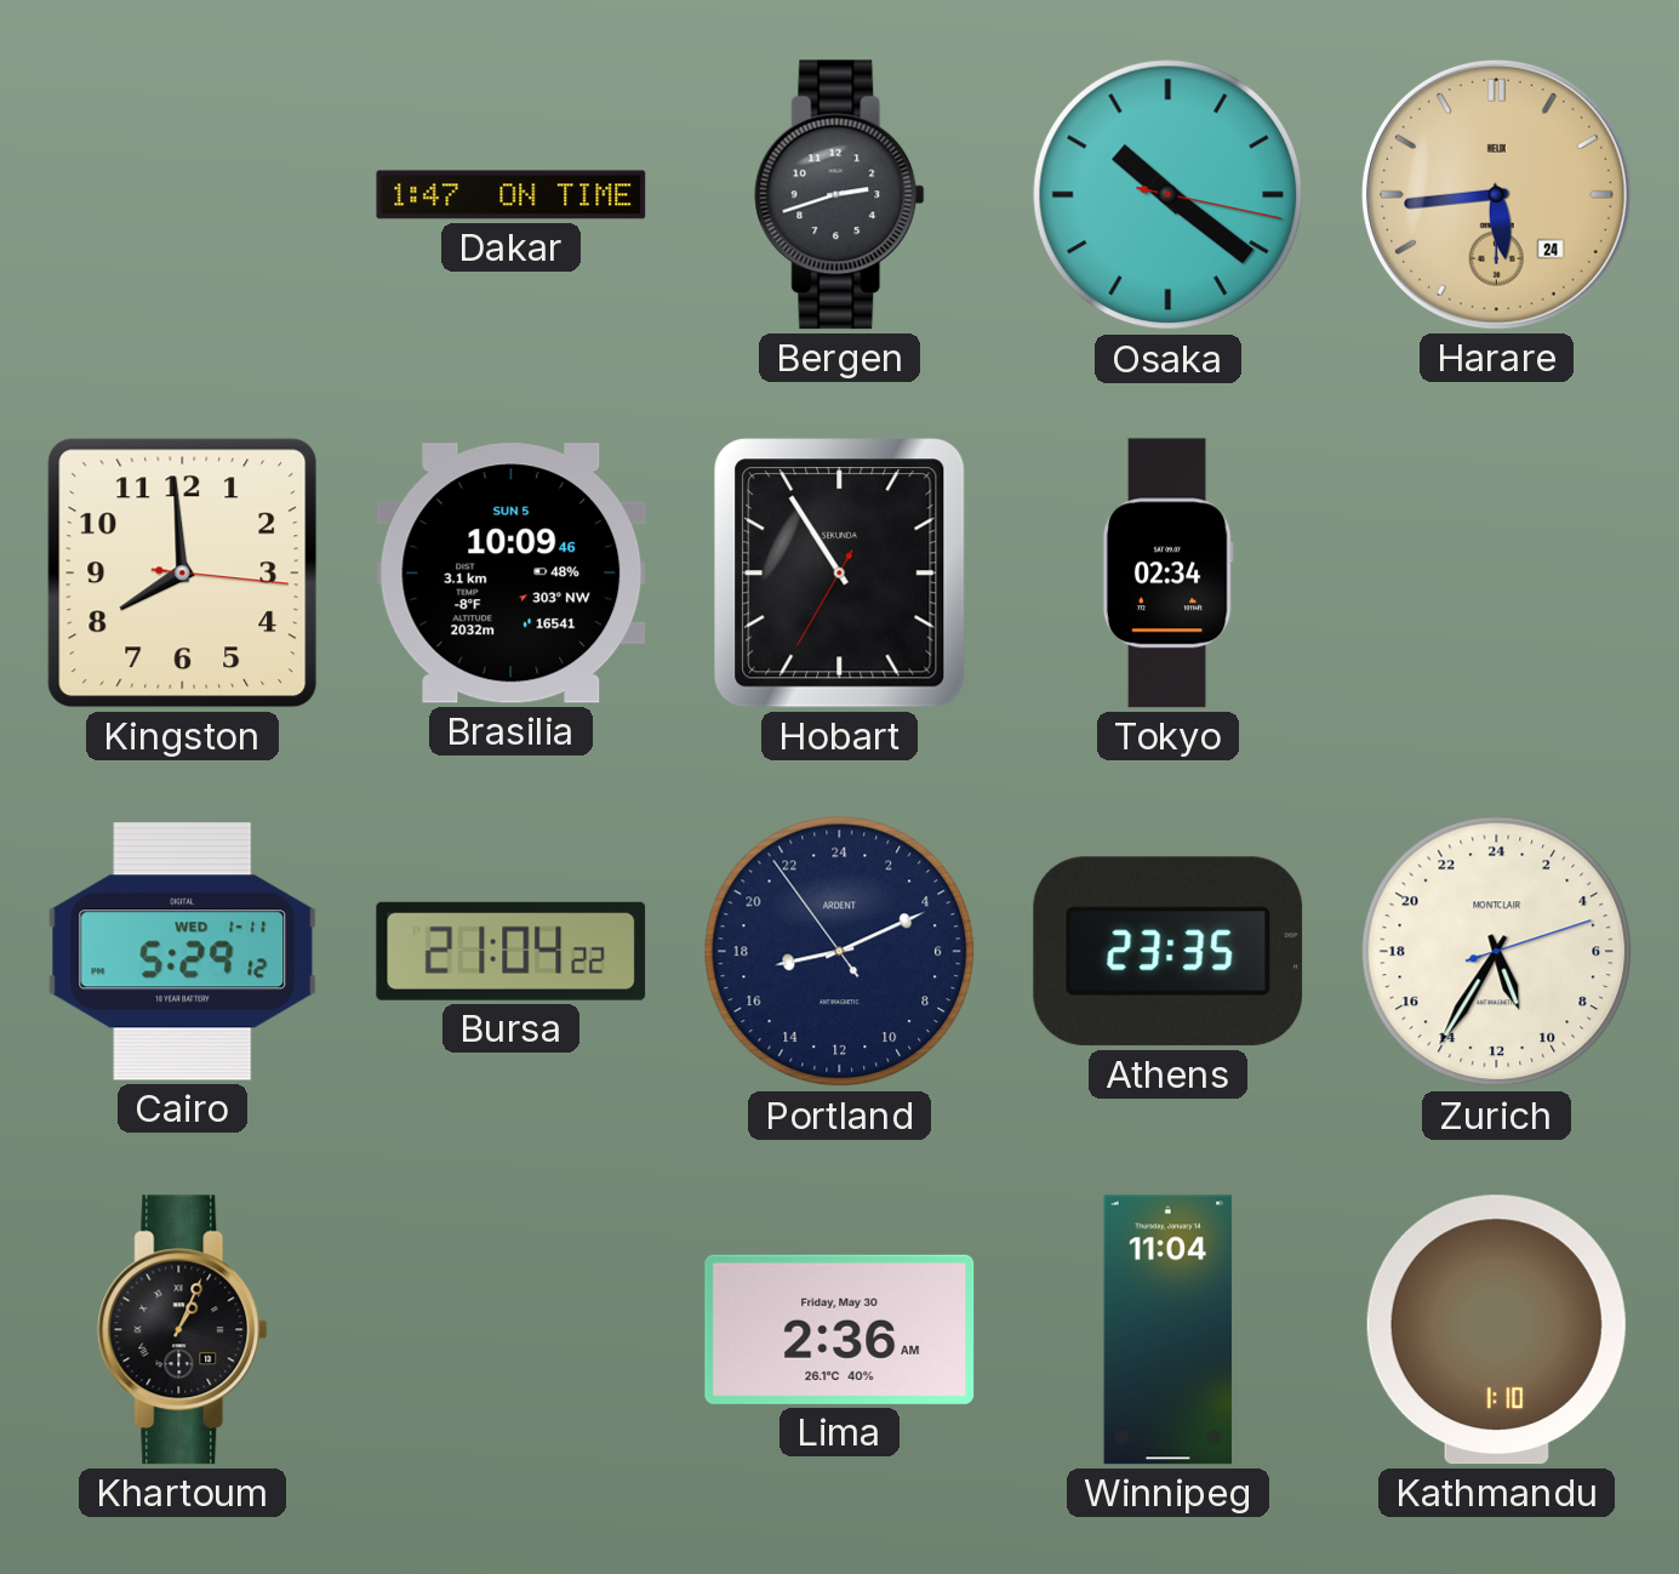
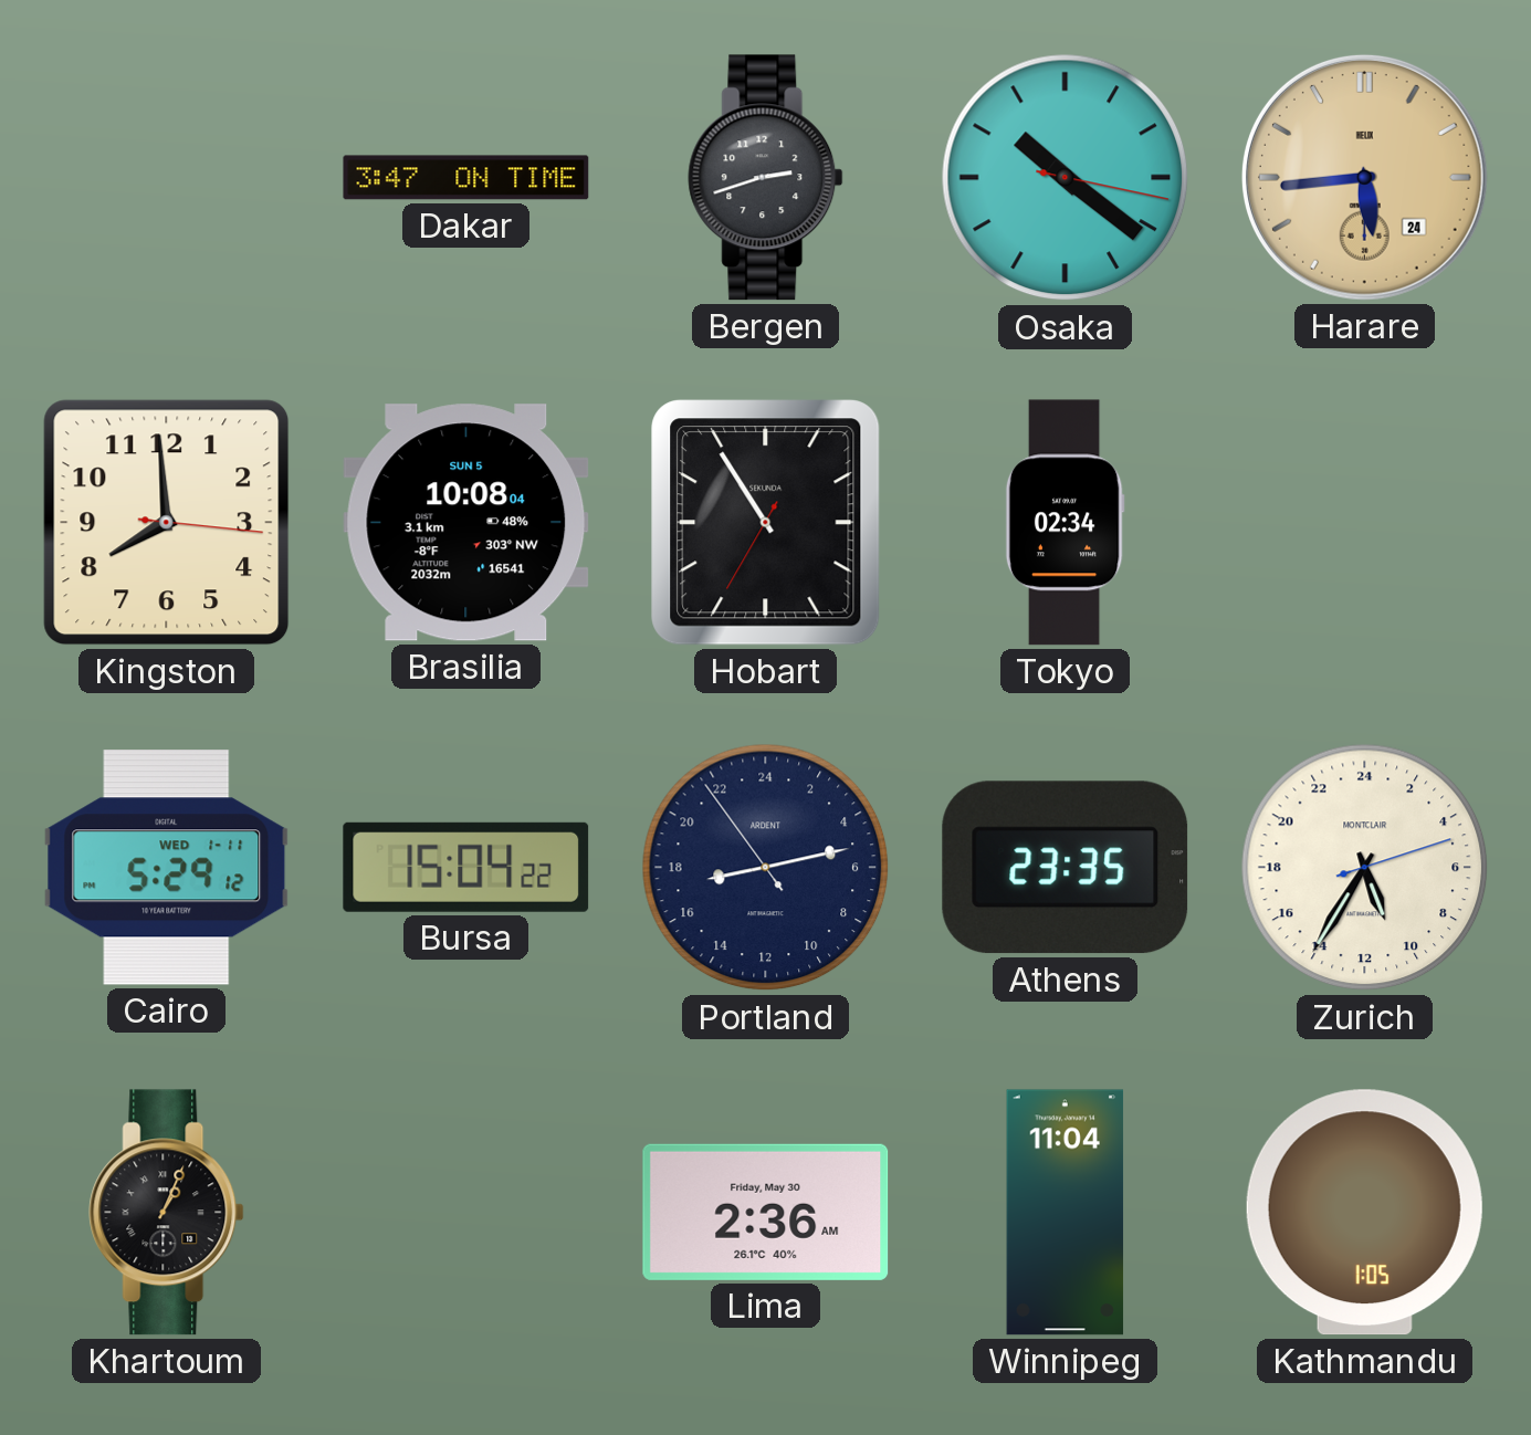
Dakar: 1:47 -> 3:47 (466, 178)
Brasilia: 10:09 -> 10:08 (466, 523)
Bursa: 21:04 -> 15:04 (466, 867)
Portland: 17:10 -> 17:12 (766, 868)
Kathmandu: 1:10 -> 1:05 (1364, 1213)
